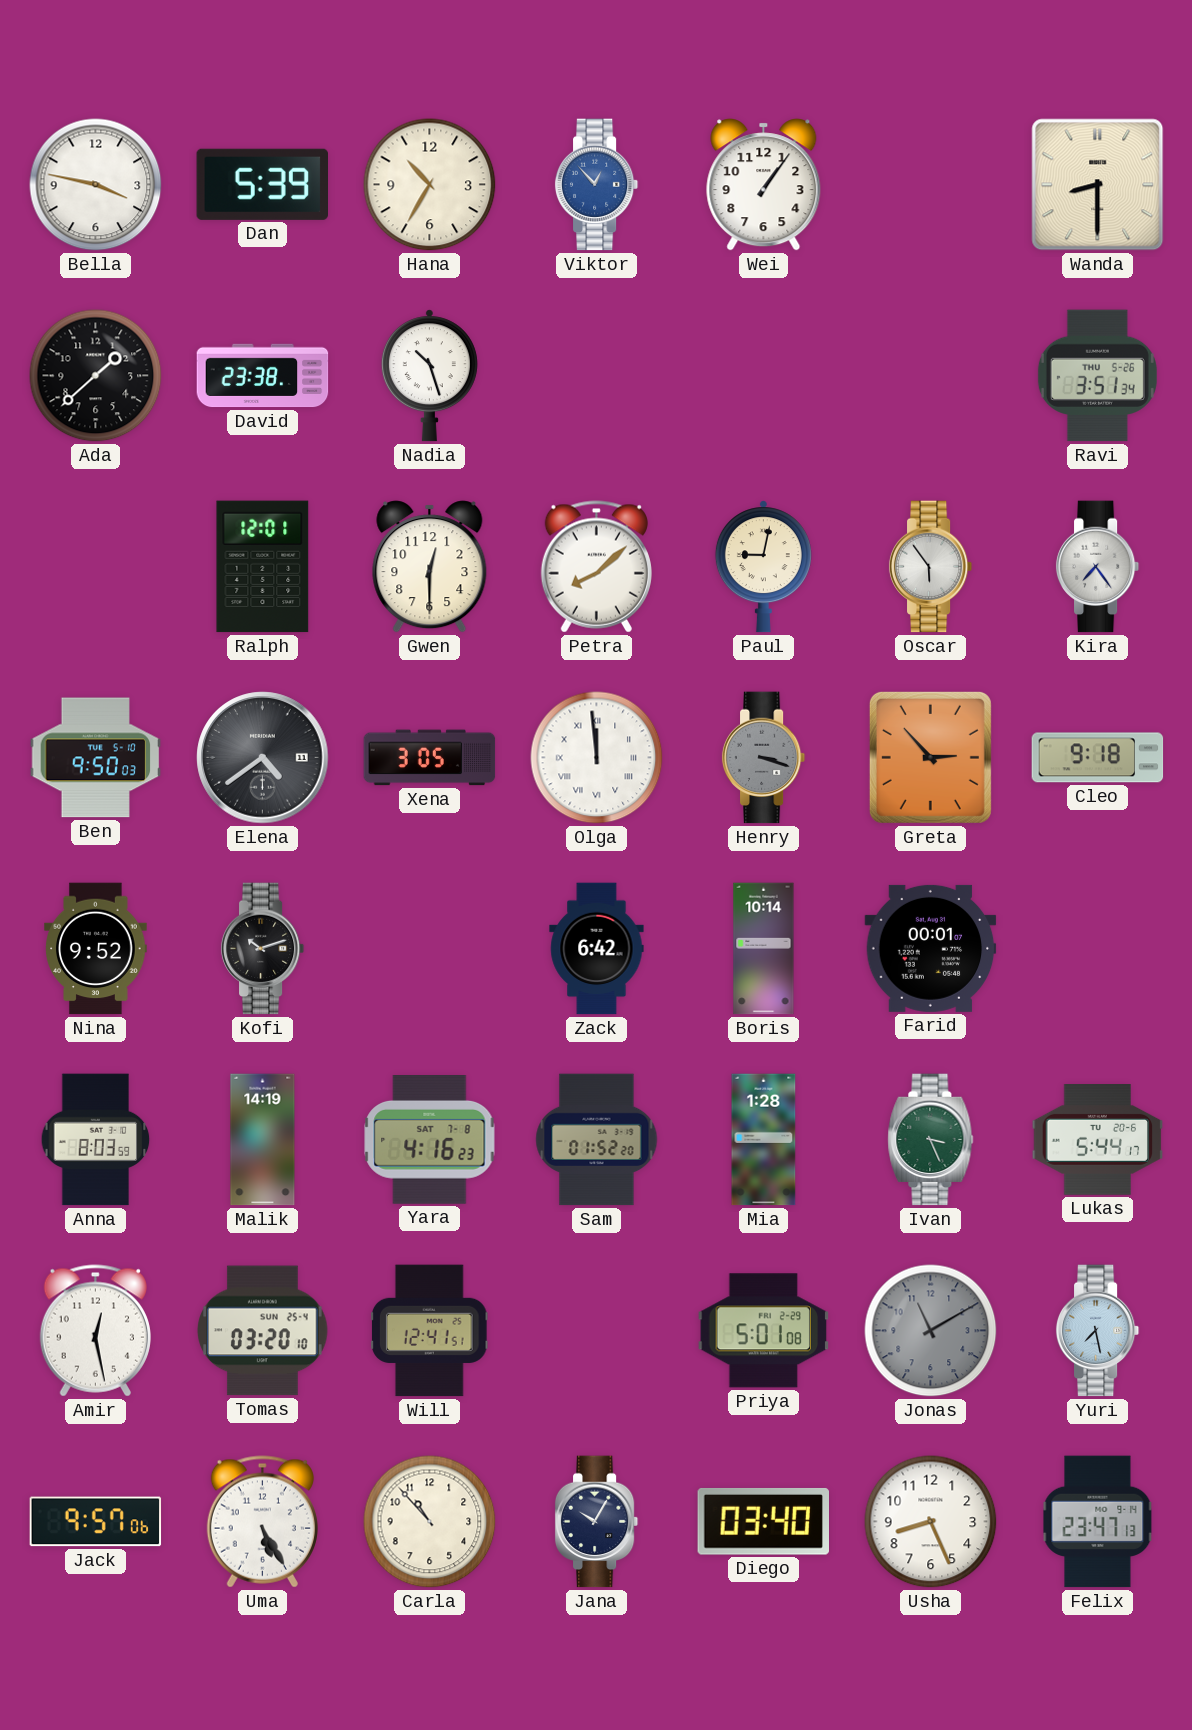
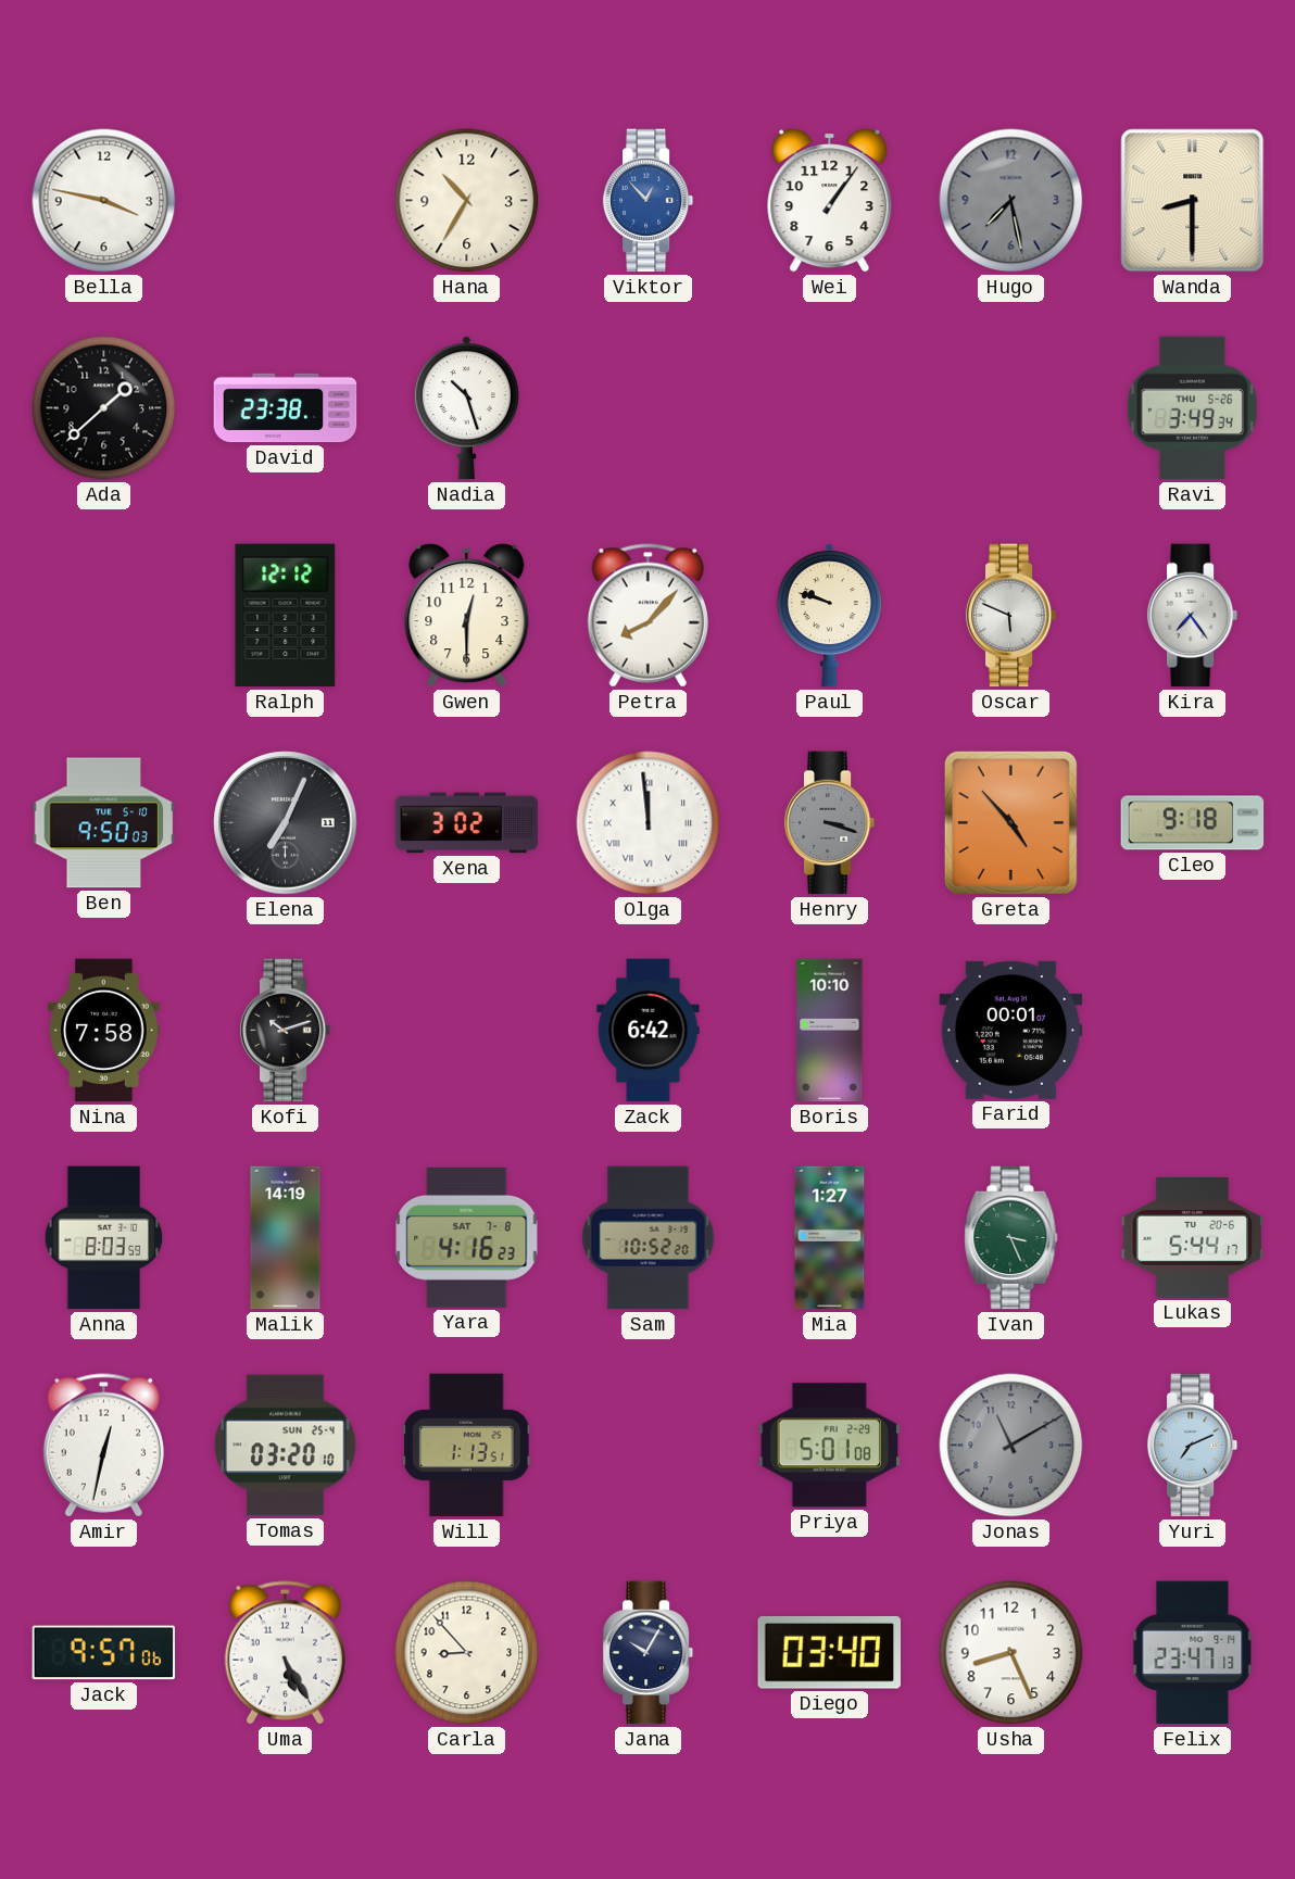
Dan: 5:39 -> none (262, 184)
Hugo: none -> 7:28 (1011, 201)
Ravi: 3:51 -> 3:49 (1192, 408)
Ralph: 12:01 -> 12:12 (286, 616)
Petra: 8:08 -> 8:07 (647, 616)
Paul: 9:02 -> 9:48 (829, 616)
Oscar: 5:54 -> 5:49 (1011, 616)
Elena: 4:39 -> 7:04 (286, 823)
Xena: 3:05 -> 3:02 (467, 823)
Greta: 2:53 -> 4:53 (1010, 822)
Nina: 9:52 -> 7:58 (104, 1031)
Boris: 10:14 -> 10:10 (830, 1031)
Sam: 01:52 -> 10:52 (649, 1238)
Mia: 1:28 -> 1:27 (830, 1238)
Amir: 12:28 -> 12:32 (103, 1446)
Will: 12:41 -> 1:13 (467, 1446)
Yuri: 7:28 -> 7:11 (1193, 1446)
Carla: 10:53 -> 8:53 (467, 1653)
